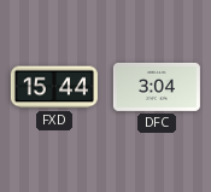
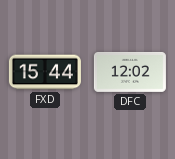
DFC: 3:04 -> 12:02 (130, 72)
